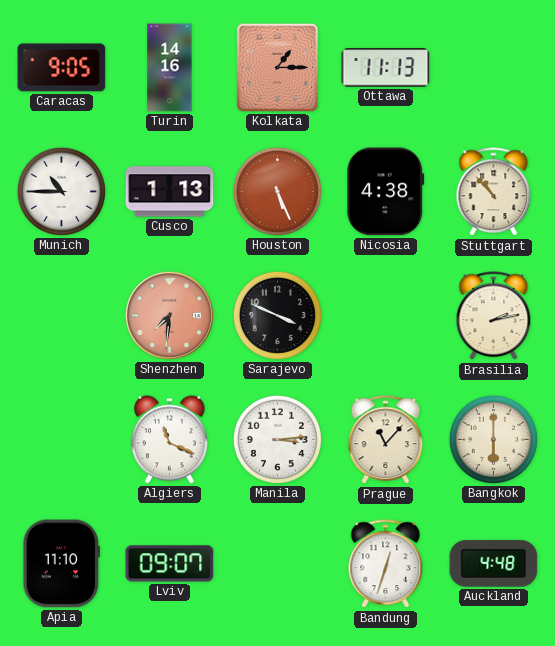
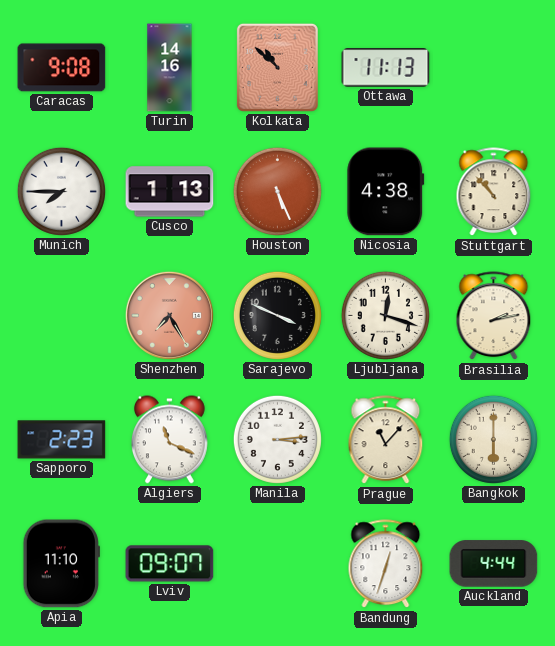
Caracas: 9:05 -> 9:08 (62, 68)
Kolkata: 1:15 -> 10:52 (277, 67)
Munich: 10:45 -> 7:45 (61, 191)
Shenzhen: 7:31 -> 7:25 (169, 315)
Ljubljana: none -> 12:18 (385, 315)
Sapporo: none -> 2:23 (62, 440)
Auckland: 4:48 -> 4:44 (494, 564)
